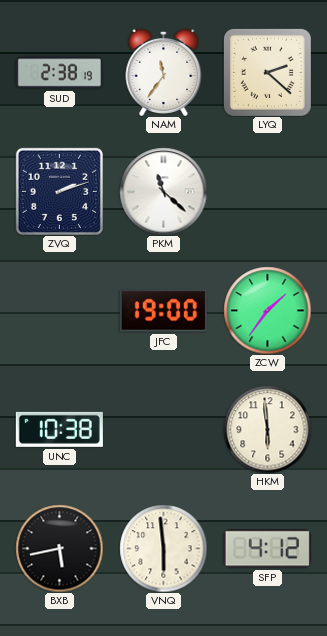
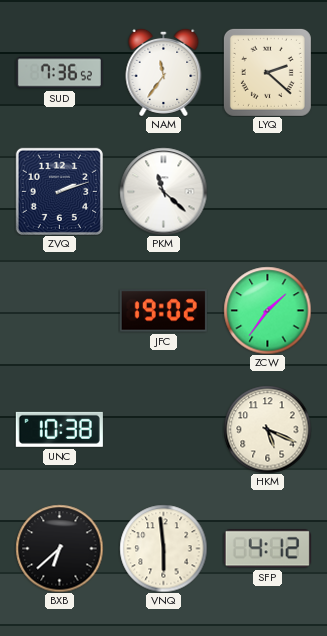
SUD: 2:38 -> 7:36 (59, 73)
JFC: 19:00 -> 19:02 (163, 311)
HKM: 5:59 -> 5:19 (267, 429)
BXB: 5:43 -> 6:38 (59, 548)
